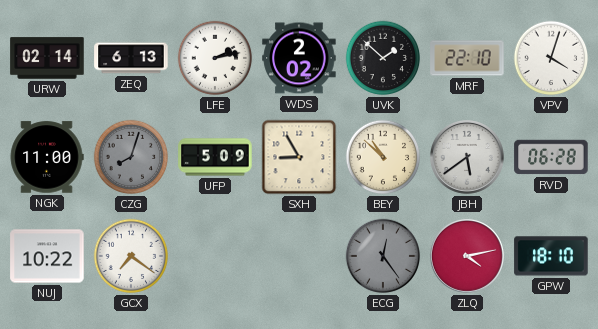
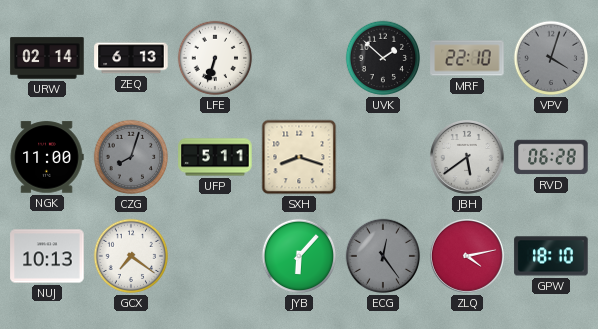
LFE: 2:13 -> 6:33 (215, 58)
WDS: 2:02 -> none (299, 58)
VPV dial: white -> grey (551, 58)
UFP: 5:09 -> 5:11 (215, 157)
SXH: 8:55 -> 8:18 (299, 157)
BEY: 10:52 -> none (383, 157)
NUJ: 10:22 -> 10:13 (47, 256)
JYB: none -> 6:07 (299, 256)
